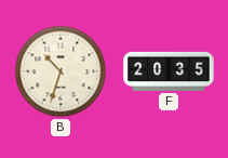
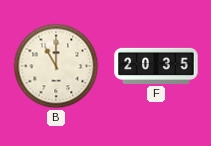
B: 10:33 -> 11:00 (56, 66)
